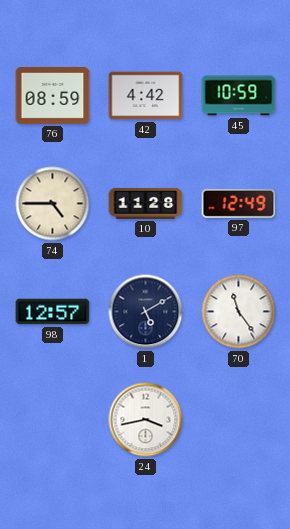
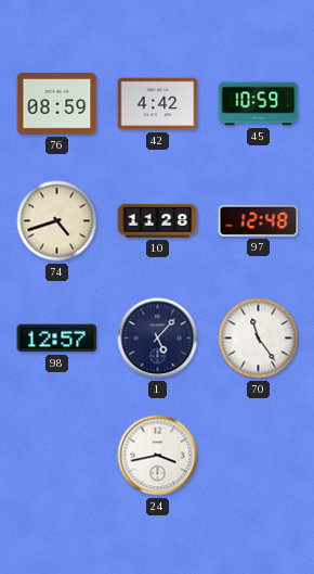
74: 4:45 -> 4:42 (57, 221)
97: 12:49 -> 12:48 (259, 220)
1: 5:10 -> 5:07 (158, 339)
